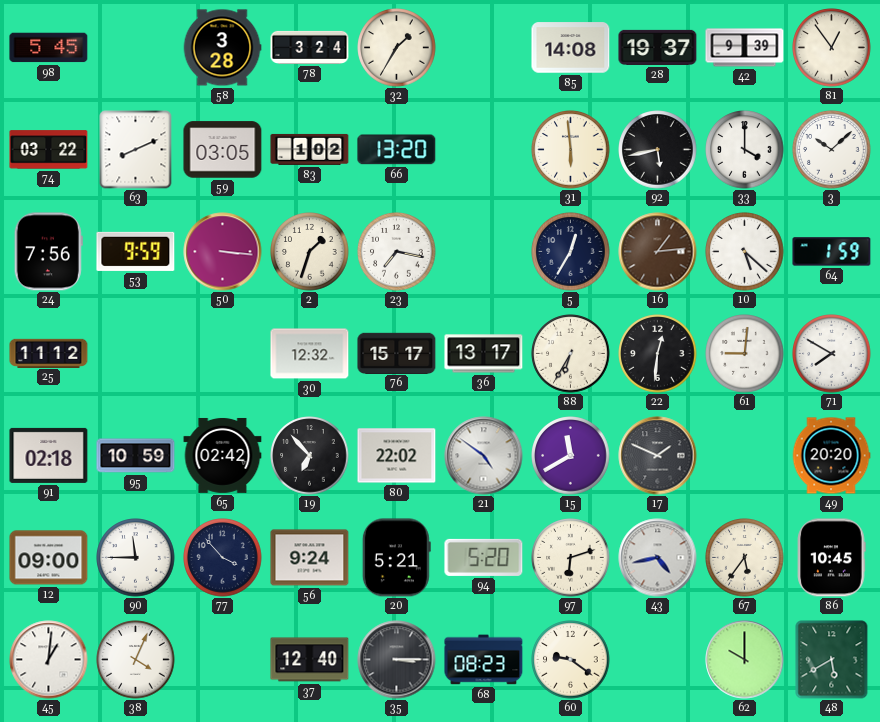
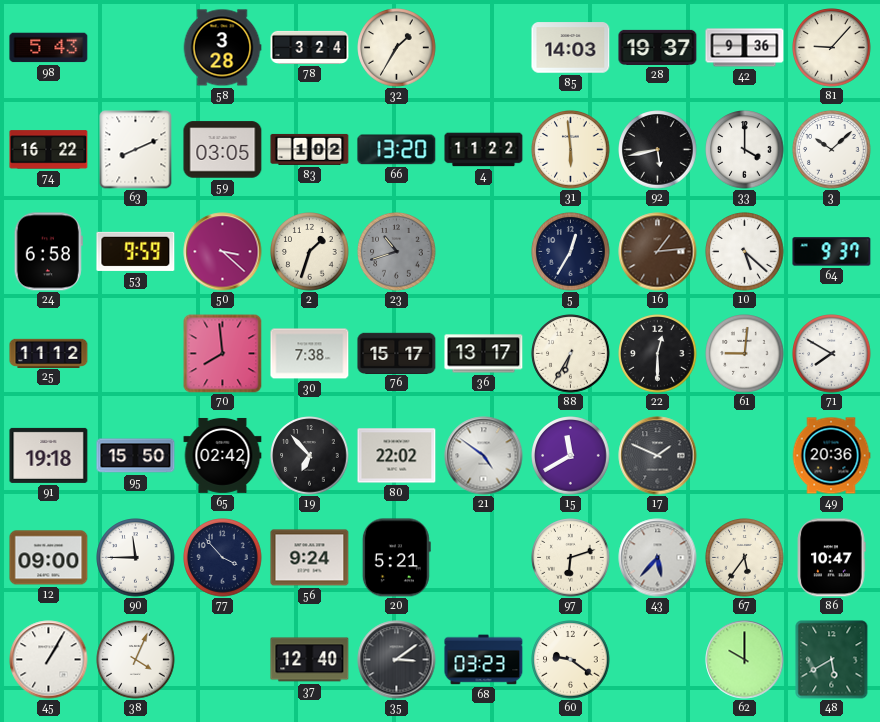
98: 5:45 -> 5:43 (49, 48)
85: 14:08 -> 14:03 (571, 48)
42: 9:39 -> 9:36 (745, 48)
81: 12:54 -> 9:07 (832, 48)
74: 03:22 -> 16:22 (49, 150)
4: none -> 11:22 (484, 150)
24: 7:56 -> 6:58 (48, 252)
50: 3:16 -> 3:22 (223, 252)
23: 7:17 -> 10:42 (397, 252)
23 dial: white -> grey (397, 252)
64: 1:59 -> 9:37 (832, 252)
70: none -> 7:59 (223, 354)
30: 12:32 -> 7:38 (310, 354)
22: 12:31 -> 12:30 (658, 354)
91: 02:18 -> 19:18 (49, 455)
95: 10:59 -> 15:50 (136, 456)
49: 20:20 -> 20:36 (831, 456)
94: 5:20 -> none (484, 557)
43: 4:43 -> 5:37 (658, 558)
86: 10:45 -> 10:47 (831, 558)
45: 1:01 -> 1:05 (49, 660)
35: 3:15 -> 3:09 (397, 660)
68: 08:23 -> 03:23 (484, 660)
